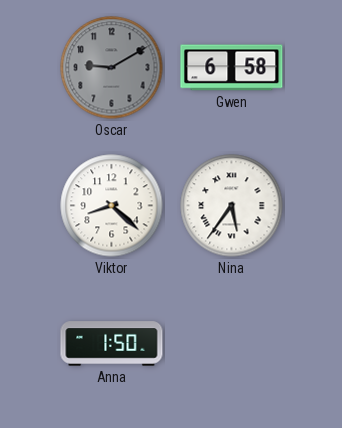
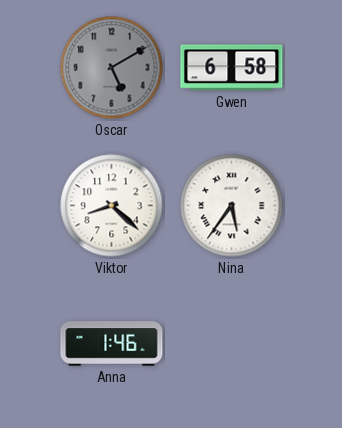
Oscar: 9:10 -> 5:10 (112, 68)
Anna: 1:50 -> 1:46 (112, 344)
